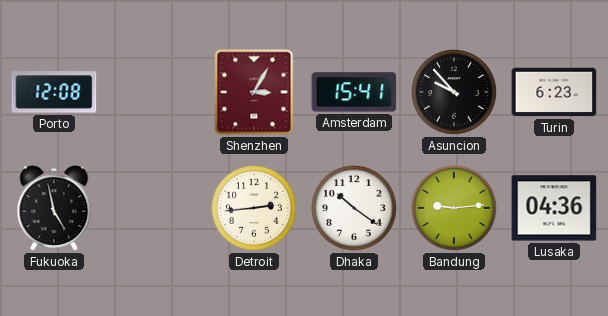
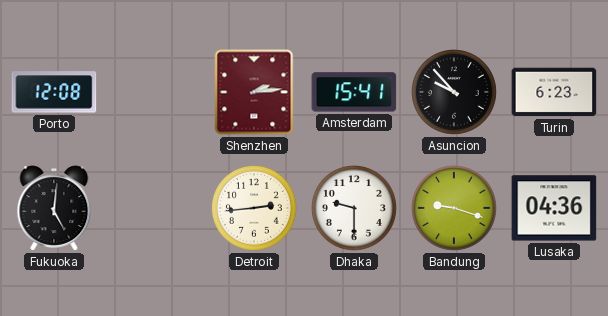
Shenzhen: 3:05 -> 2:14 (254, 92)
Fukuoka: 4:58 -> 5:01 (54, 208)
Dhaka: 10:21 -> 9:30 (355, 209)
Bandung: 9:14 -> 9:18 (455, 209)
